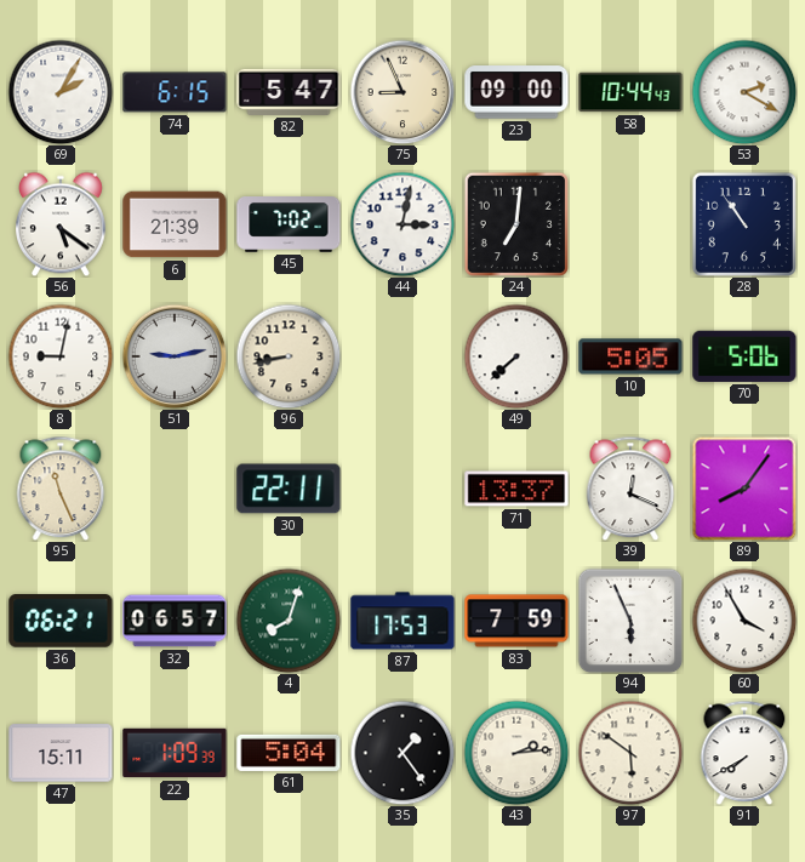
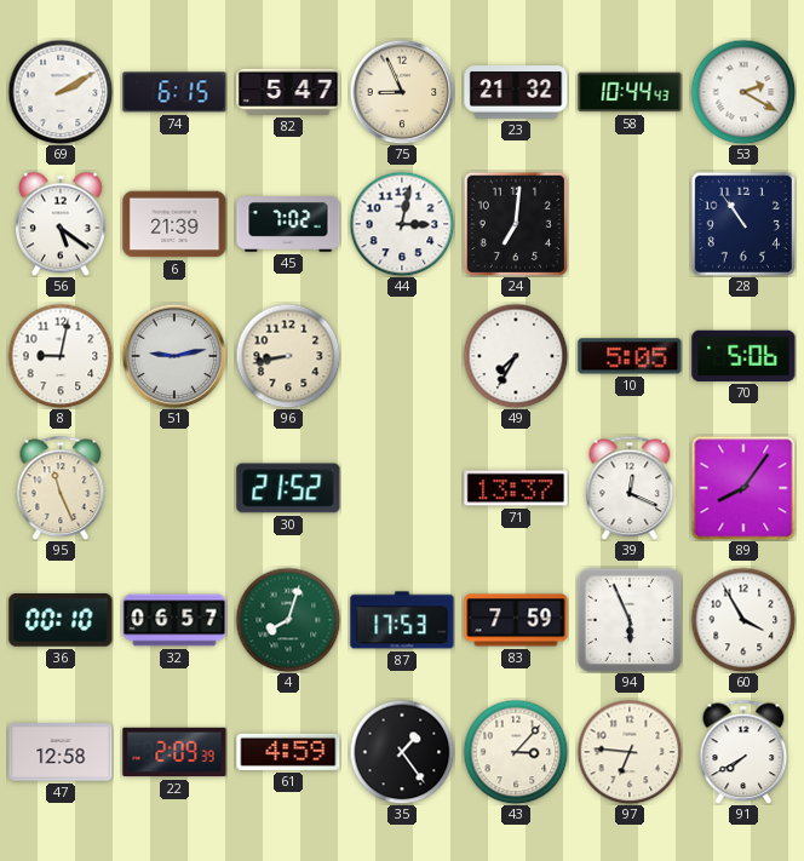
69: 2:05 -> 2:10 (61, 92)
23: 09:00 -> 21:32 (516, 92)
49: 7:38 -> 7:35 (516, 356)
30: 22:11 -> 21:52 (288, 488)
36: 06:21 -> 00:10 (61, 620)
47: 15:11 -> 12:58 (61, 752)
22: 1:09 -> 2:09 (174, 752)
61: 5:04 -> 4:59 (288, 752)
43: 2:14 -> 3:07 (516, 752)
97: 5:51 -> 6:46 (630, 752)
